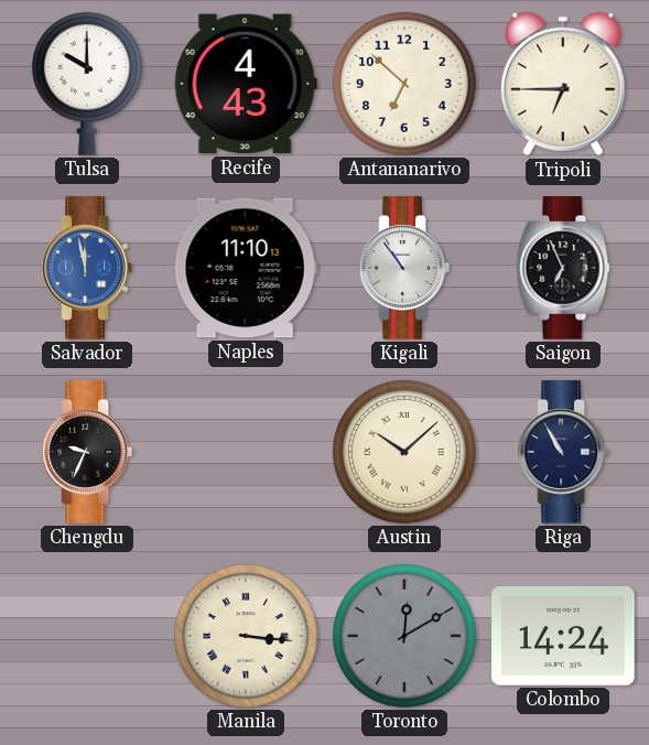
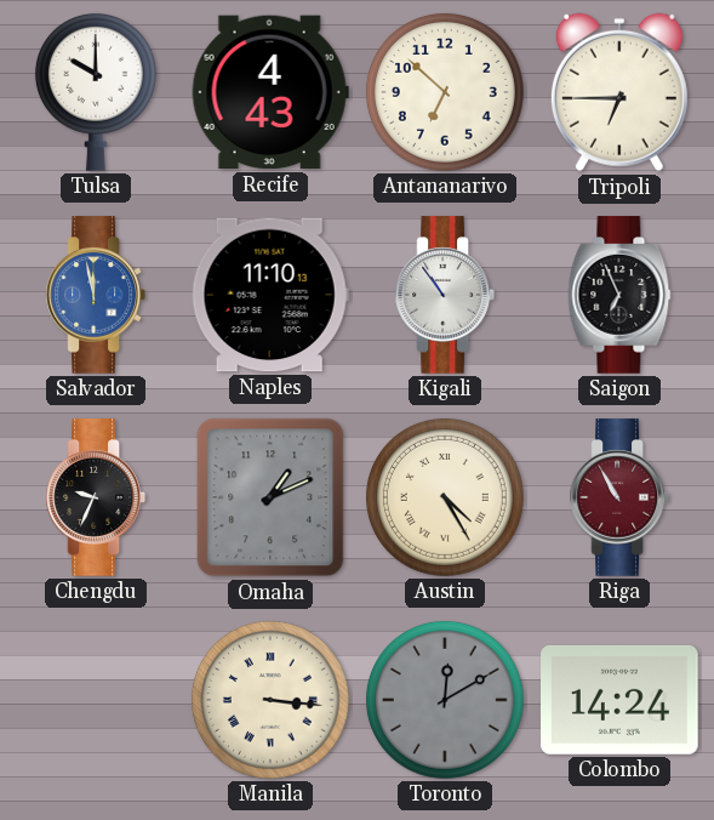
Omaha: none -> 1:11 (270, 497)
Austin: 10:08 -> 4:25 (445, 497)
Riga dial: navy -> burgundy (618, 497)
